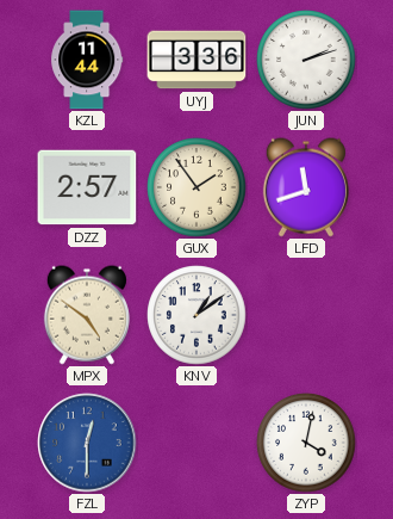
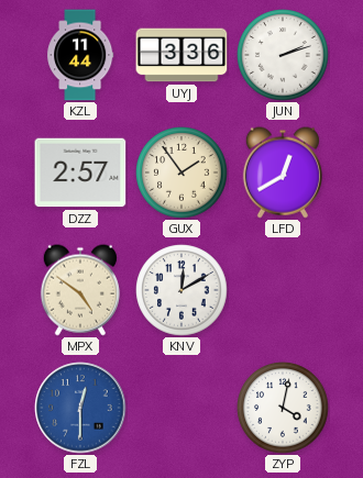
LFD: 11:42 -> 12:40 (283, 173)
KNV: 1:09 -> 12:10 (182, 290)
